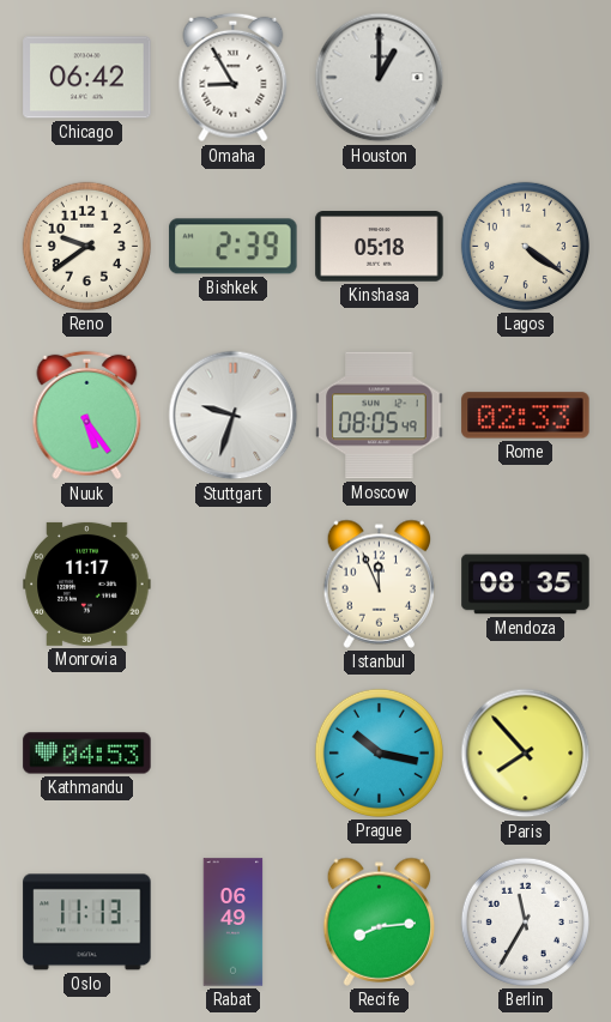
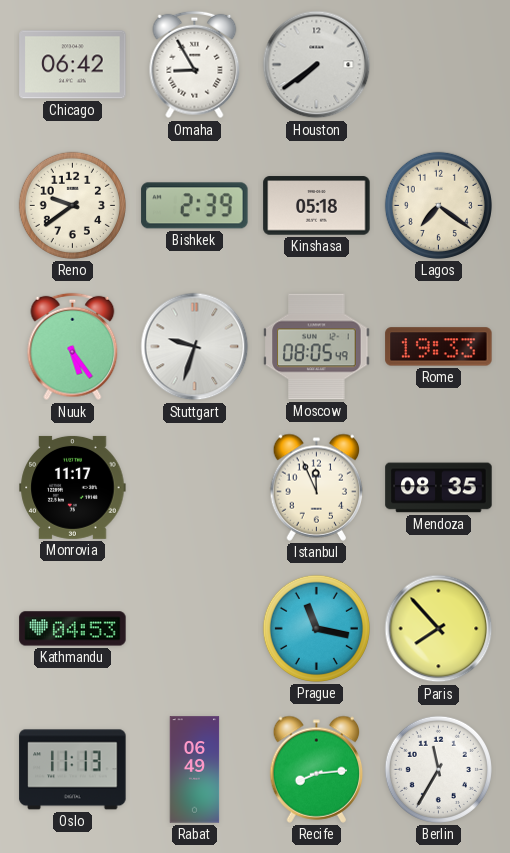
Houston: 1:00 -> 7:39 (317, 65)
Lagos: 4:21 -> 7:21 (438, 205)
Rome: 02:33 -> 19:33 (439, 347)
Prague: 10:17 -> 11:17 (316, 628)
